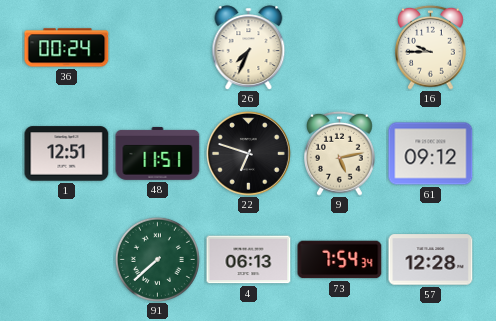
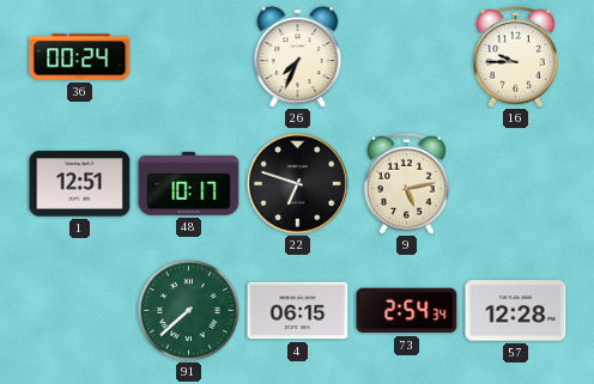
48: 11:51 -> 10:17 (189, 183)
61: 09:12 -> none (431, 154)
4: 06:13 -> 06:15 (298, 311)
73: 7:54 -> 2:54 (407, 311)
